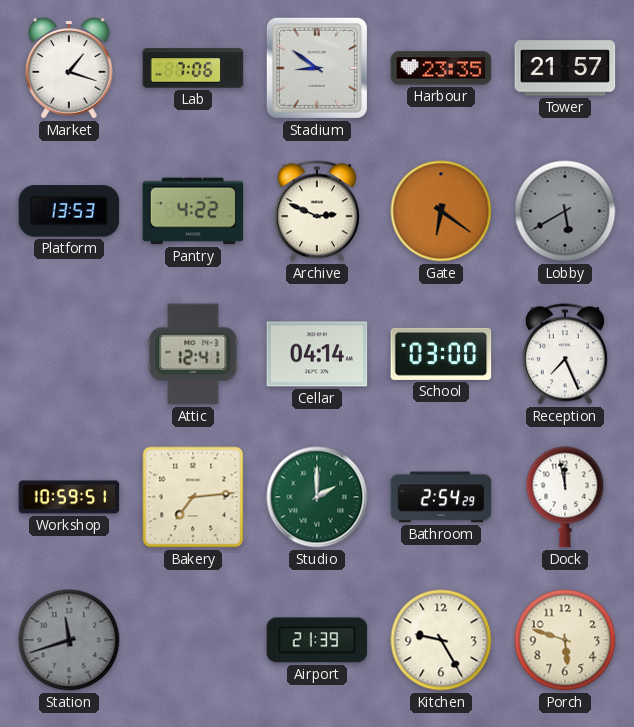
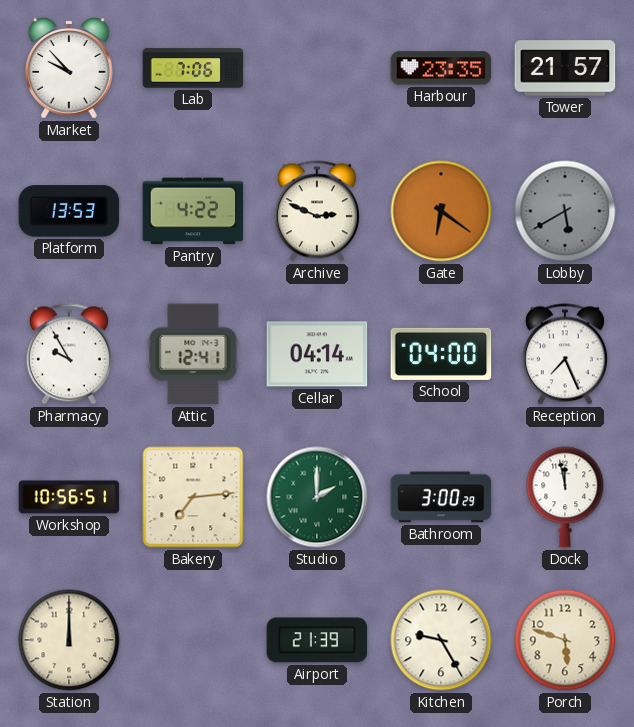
Market: 1:18 -> 9:53 (70, 68)
Stadium: 8:51 -> none (317, 68)
Pharmacy: none -> 9:55 (69, 354)
School: 03:00 -> 04:00 (441, 354)
Workshop: 10:59 -> 10:56 (69, 497)
Bathroom: 2:54 -> 3:00 (441, 497)
Station: 11:42 -> 12:00 (69, 640)
Station dial: grey -> cream (69, 640)
